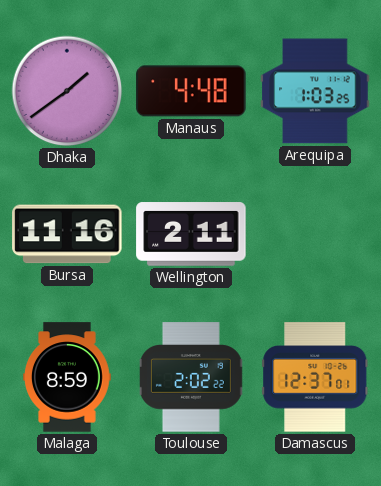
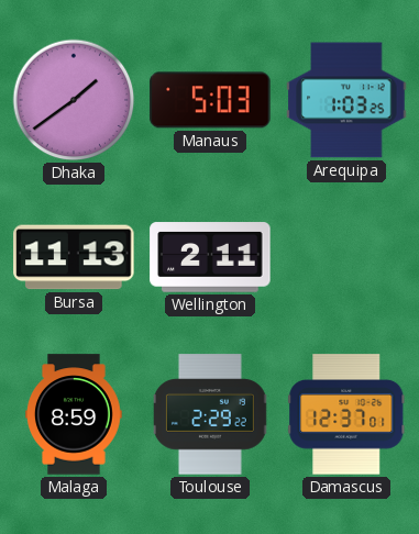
Manaus: 4:48 -> 5:03 (210, 100)
Bursa: 11:16 -> 11:13 (74, 257)
Toulouse: 2:02 -> 2:29 (210, 414)
